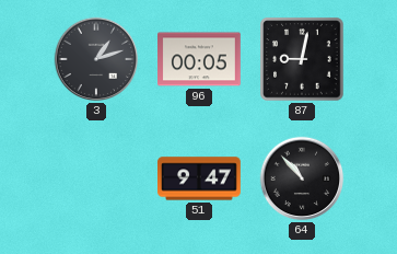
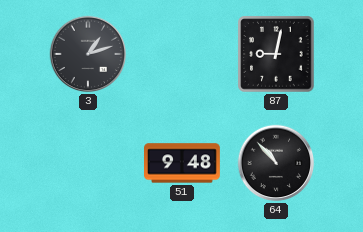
96: 00:05 -> none (200, 59)
51: 9:47 -> 9:48 (183, 163)
